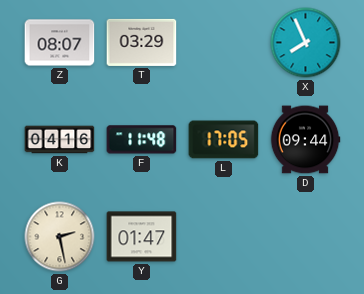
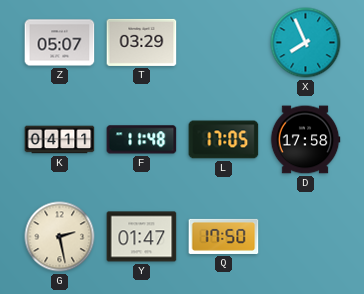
Z: 08:07 -> 05:07 (60, 43)
K: 04:16 -> 04:11 (60, 140)
D: 09:44 -> 17:58 (305, 140)
Q: none -> 17:50 (224, 236)
